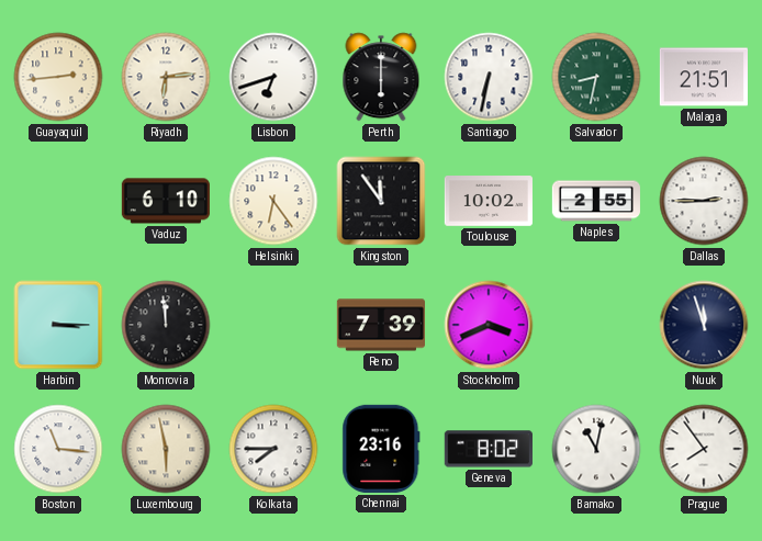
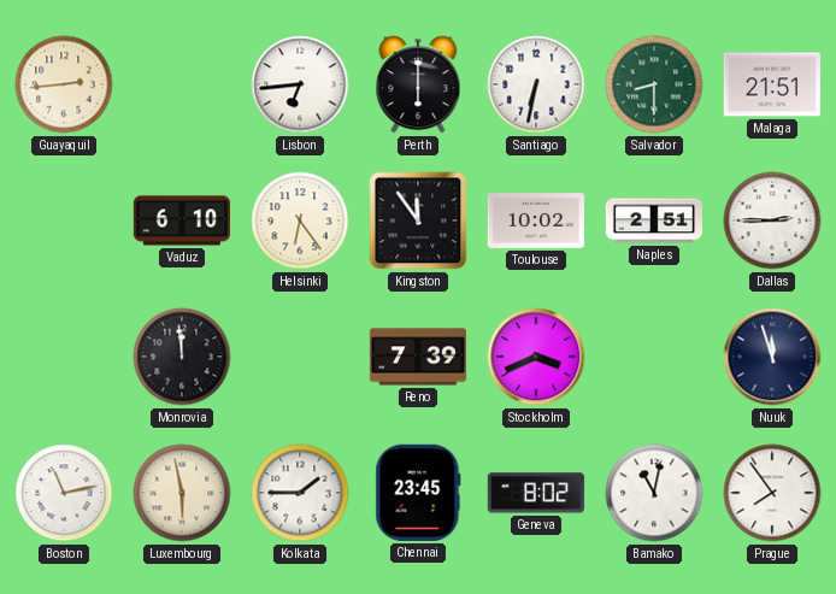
Riyadh: 6:14 -> none (166, 77)
Lisbon: 6:42 -> 6:44 (300, 84)
Salvador: 8:32 -> 8:30 (654, 84)
Naples: 2:55 -> 2:51 (653, 220)
Harbin: 3:15 -> none (58, 325)
Boston: 11:16 -> 11:13 (64, 493)
Kolkata: 7:45 -> 1:45 (300, 493)
Chennai: 23:16 -> 23:45 (418, 493)
